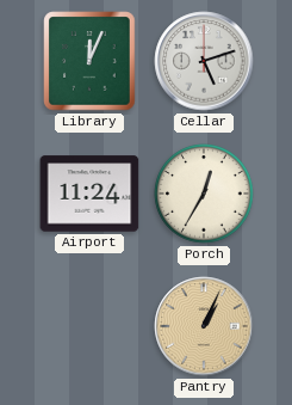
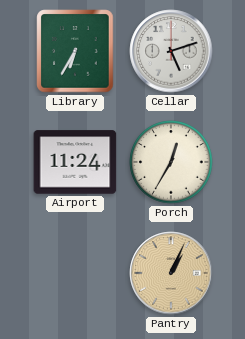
Library: 12:04 -> 6:35 (75, 51)
